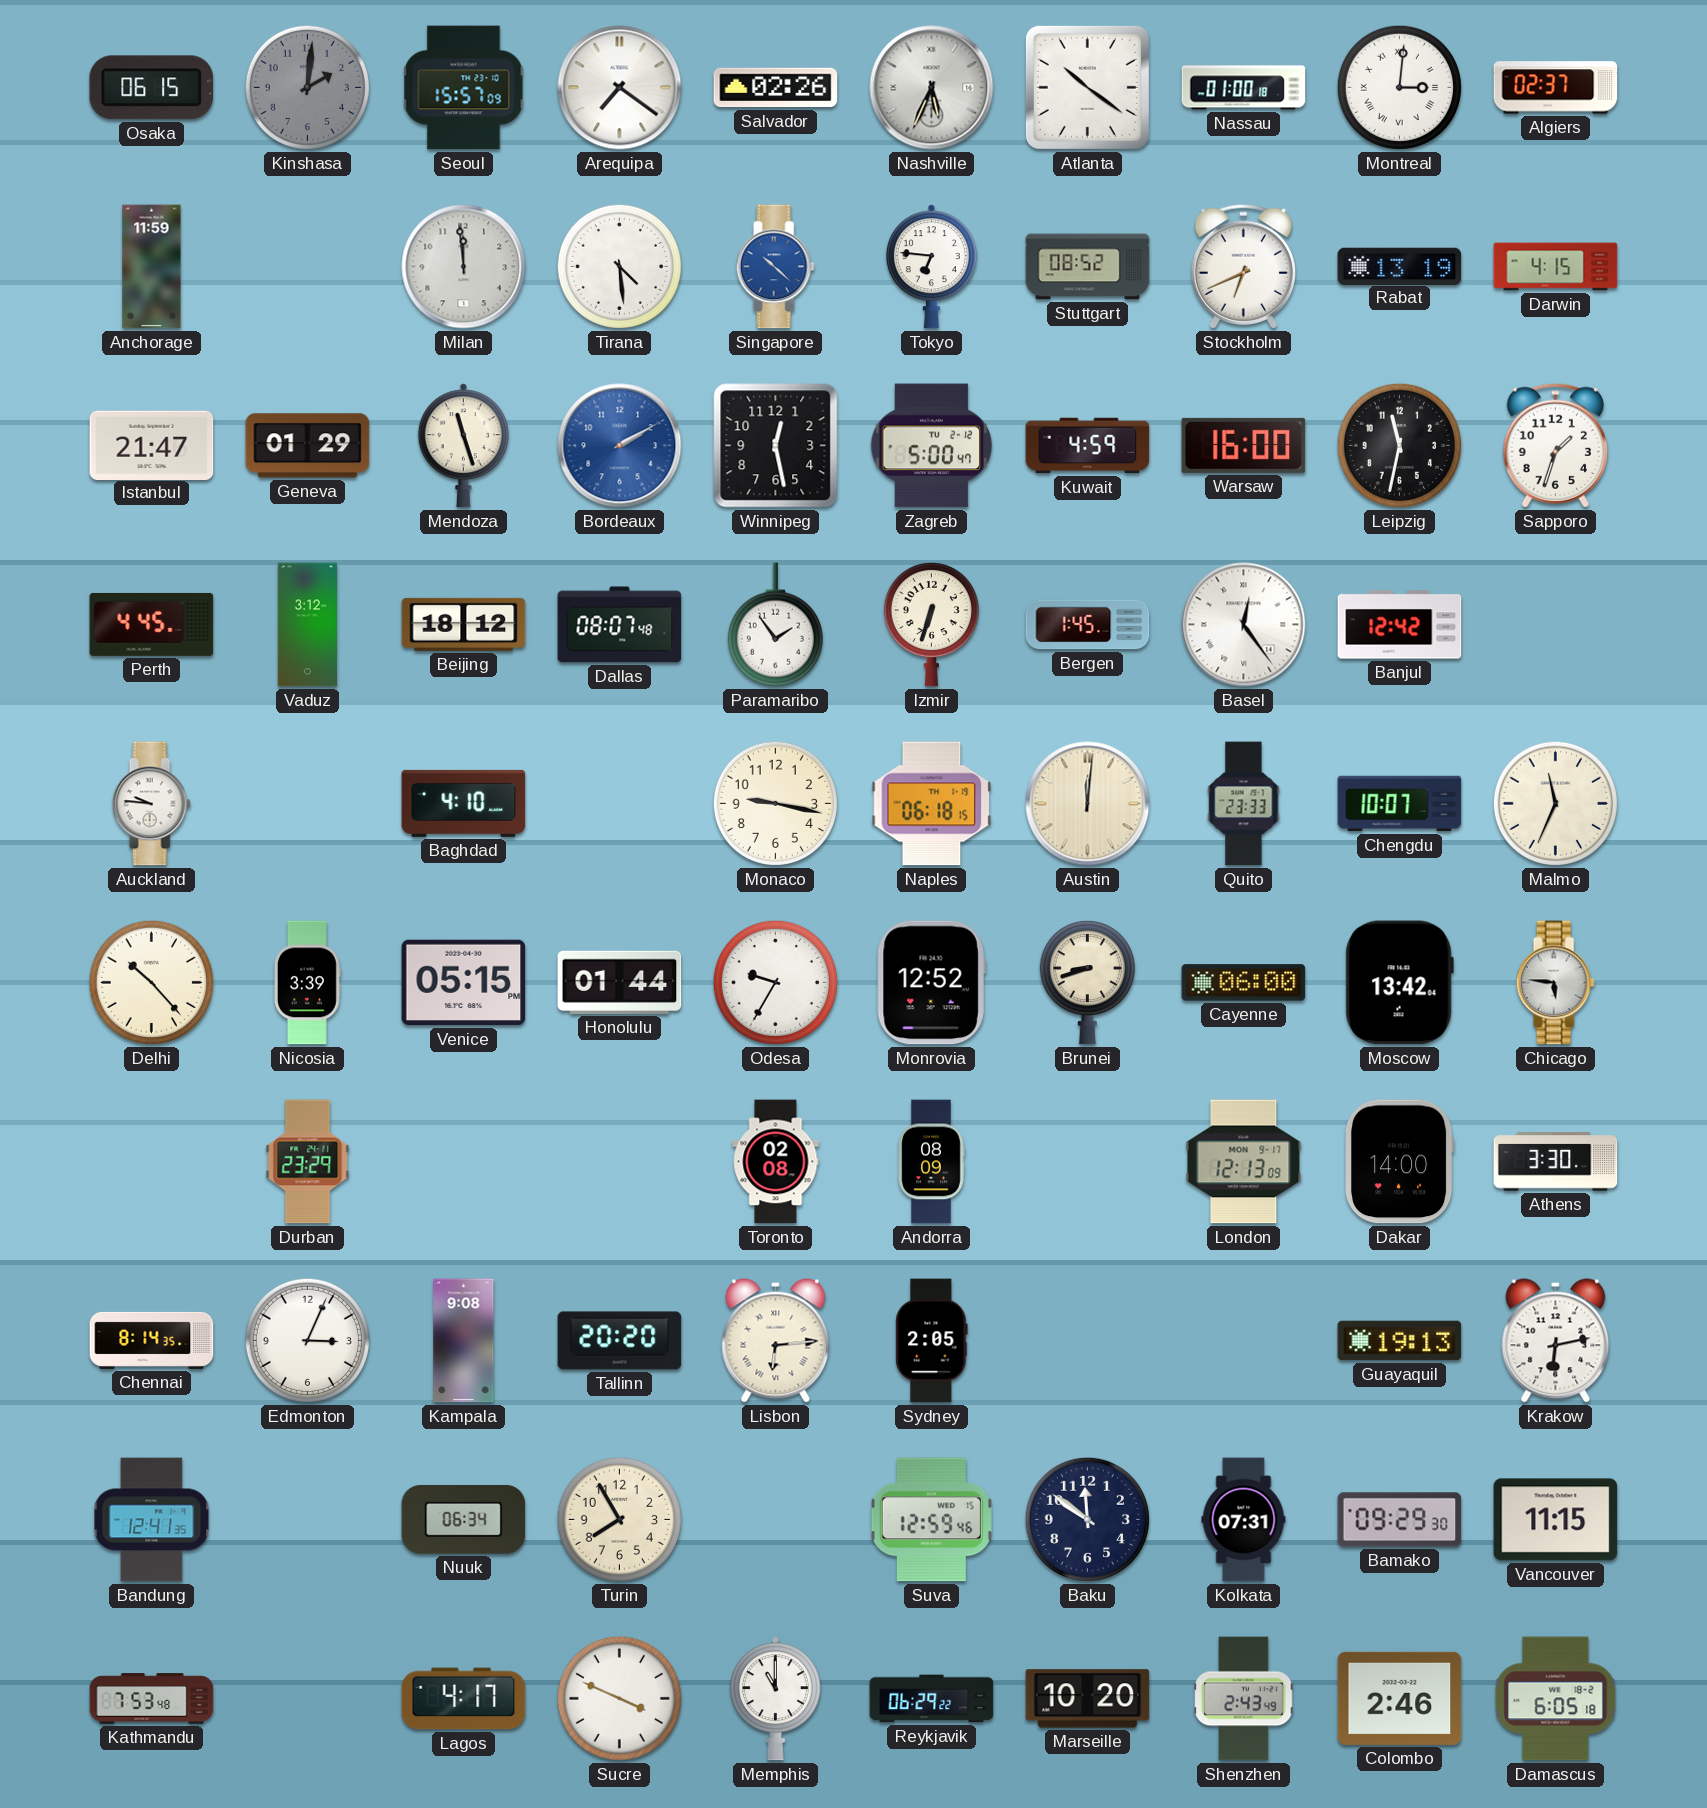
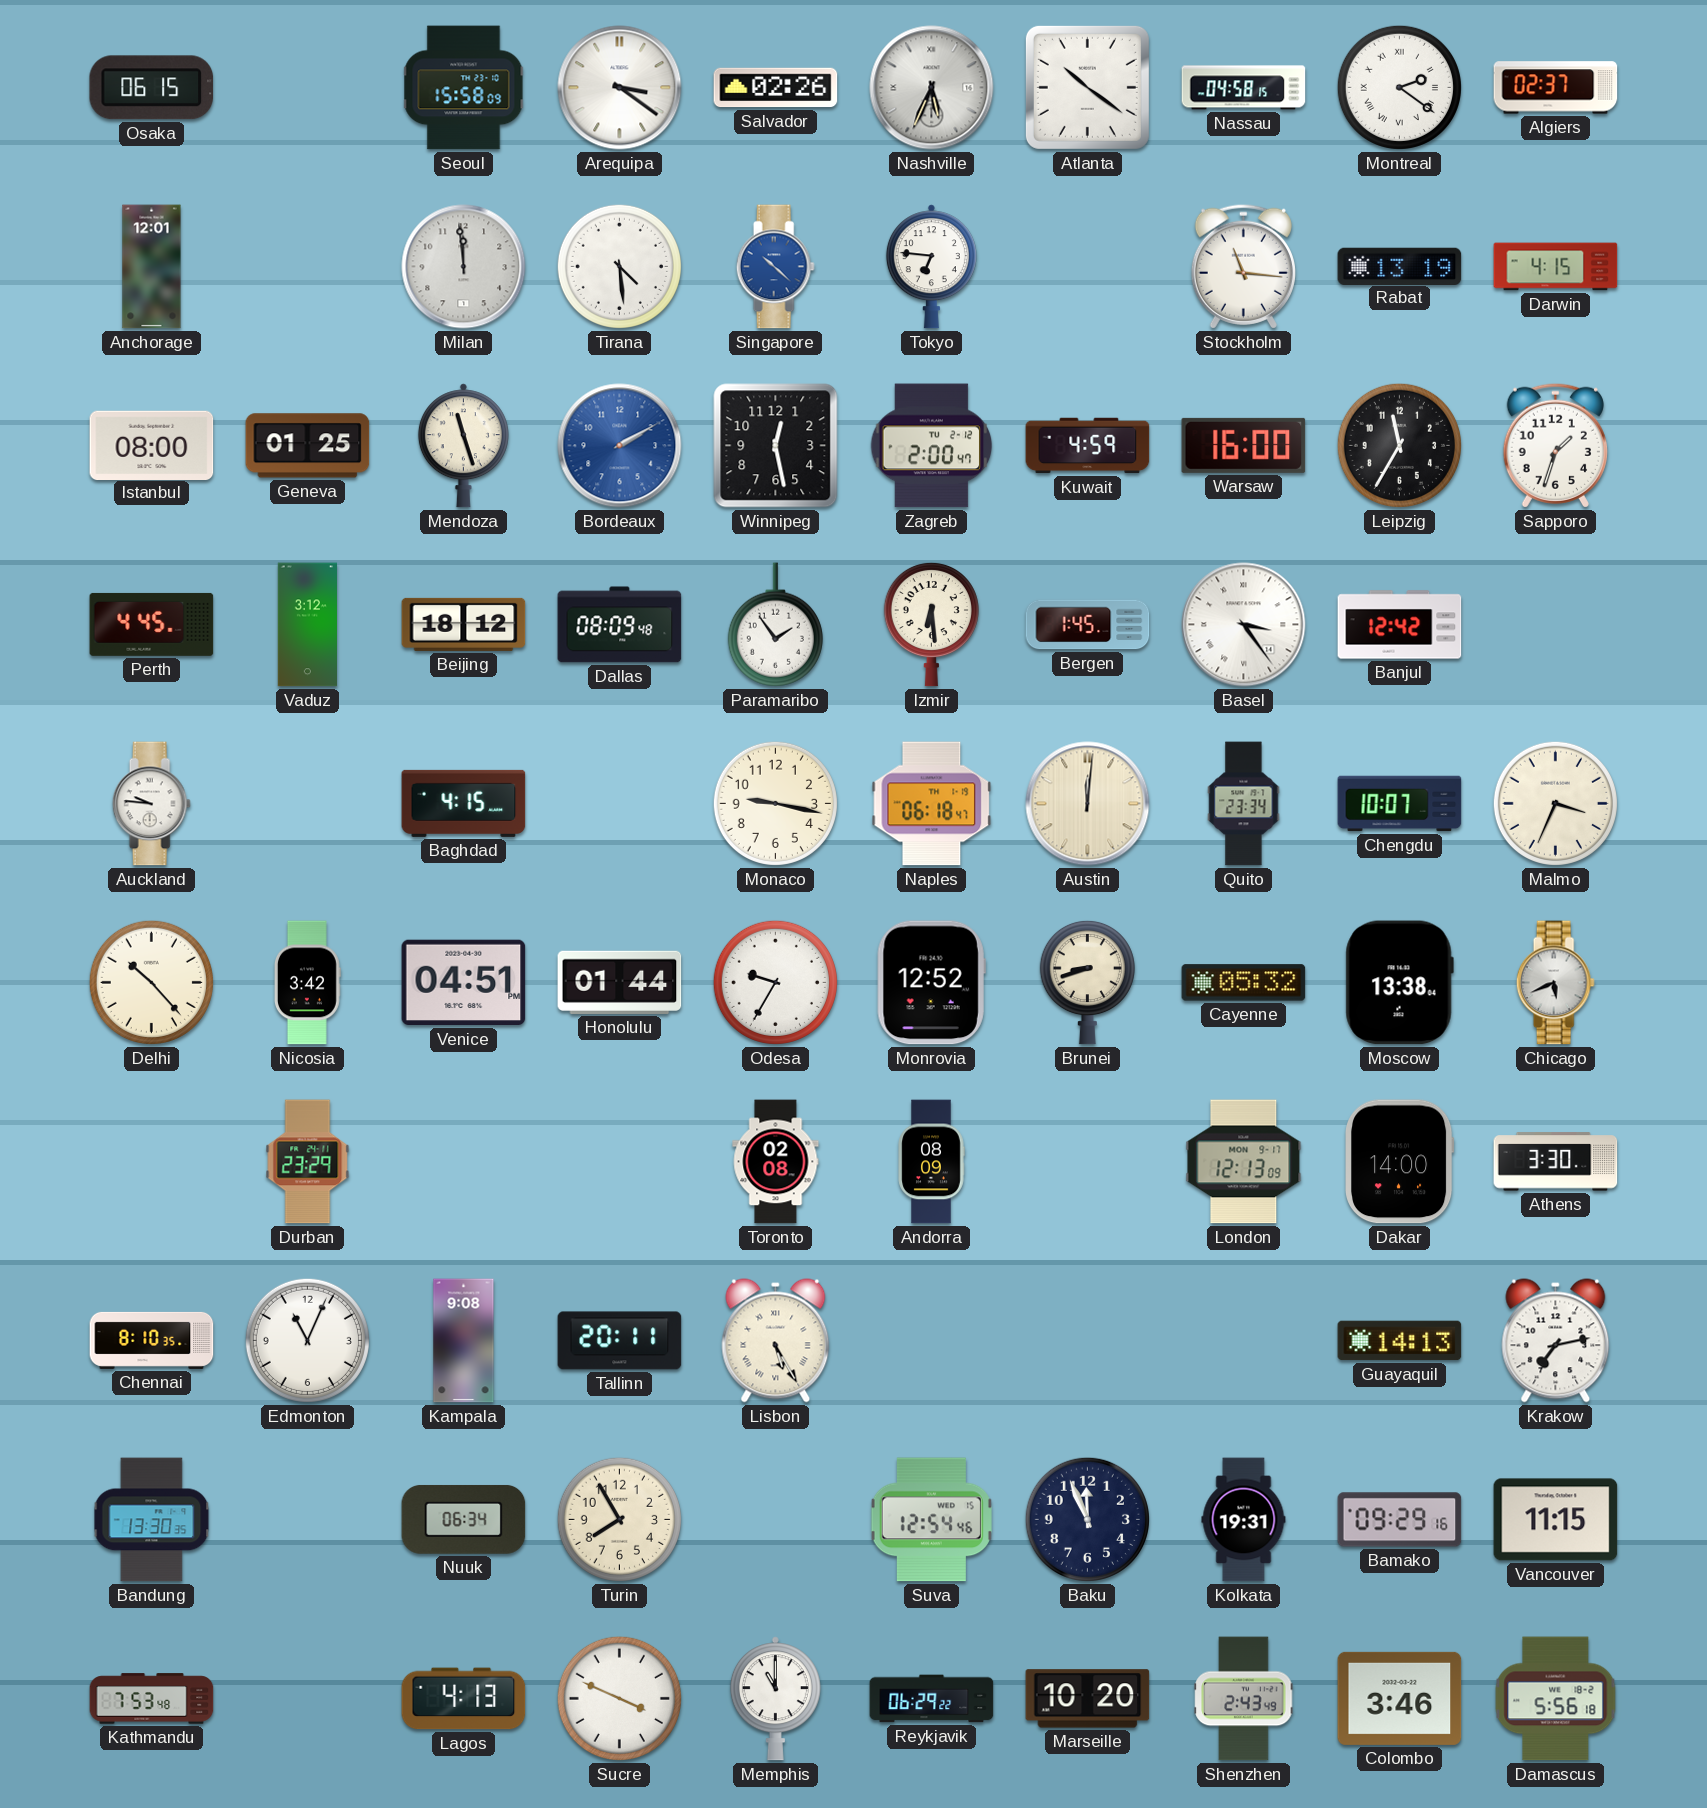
Kinshasa: 2:01 -> none (307, 87)
Seoul: 15:57 -> 15:58 (464, 88)
Arequipa: 7:21 -> 3:21 (620, 88)
Nassau: 01:00 -> 04:58 (1244, 88)
Montreal: 3:01 -> 2:21 (1399, 87)
Anchorage: 11:59 -> 12:01 (152, 267)
Stuttgart: 08:52 -> none (1088, 267)
Stockholm: 6:41 -> 11:16 (1243, 266)
Istanbul: 21:47 -> 08:00 (152, 445)
Geneva: 01:29 -> 01:25 (308, 446)
Zagreb: 5:00 -> 2:00 (932, 446)
Leipzig: 11:32 -> 11:35 (1399, 445)
Dallas: 08:07 -> 08:09 (620, 625)
Izmir: 6:33 -> 6:29 (931, 624)
Basel: 12:24 -> 3:24 (1244, 625)
Baghdad: 4:10 -> 4:15 (464, 803)
Naples: 06:18:15 -> 06:18:47 (932, 804)
Quito: 23:33 -> 23:34 (1244, 804)
Malmo: 11:34 -> 3:34 (1555, 803)
Nicosia: 3:39 -> 3:42 (307, 983)
Venice: 05:15 -> 04:51 (464, 983)
Cayenne: 06:00 -> 05:32 (1244, 983)
Moscow: 13:42 -> 13:38 (1399, 983)
Chicago: 5:46 -> 5:41 (1555, 983)
Chennai: 8:14 -> 8:10 (152, 1340)
Edmonton: 3:04 -> 11:04 (307, 1340)
Tallinn: 20:20 -> 20:11 (620, 1341)
Lisbon: 6:14 -> 5:25 (776, 1341)
Sydney: 2:05 -> none (932, 1341)
Guayaquil: 19:13 -> 14:13 (1400, 1341)
Krakow: 6:13 -> 7:13 (1556, 1341)
Bandung: 12:41 -> 13:30 (152, 1520)
Suva: 12:59 -> 12:54 (931, 1520)
Baku: 11:51 -> 11:56 (1087, 1519)
Kolkata: 07:31 -> 19:31 (1244, 1520)
Bamako: 09:29:30 -> 09:29:16 (1400, 1520)
Lagos: 4:17 -> 4:13 (464, 1699)
Colombo: 2:46 -> 3:46 (1400, 1698)
Damascus: 6:05 -> 5:56 (1556, 1699)
